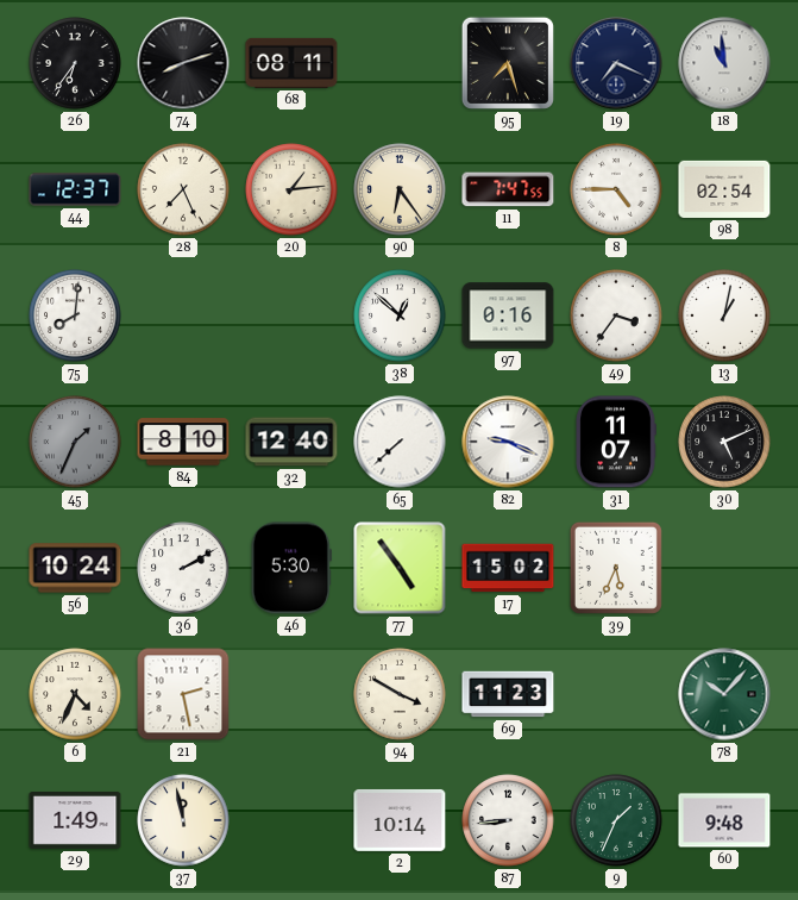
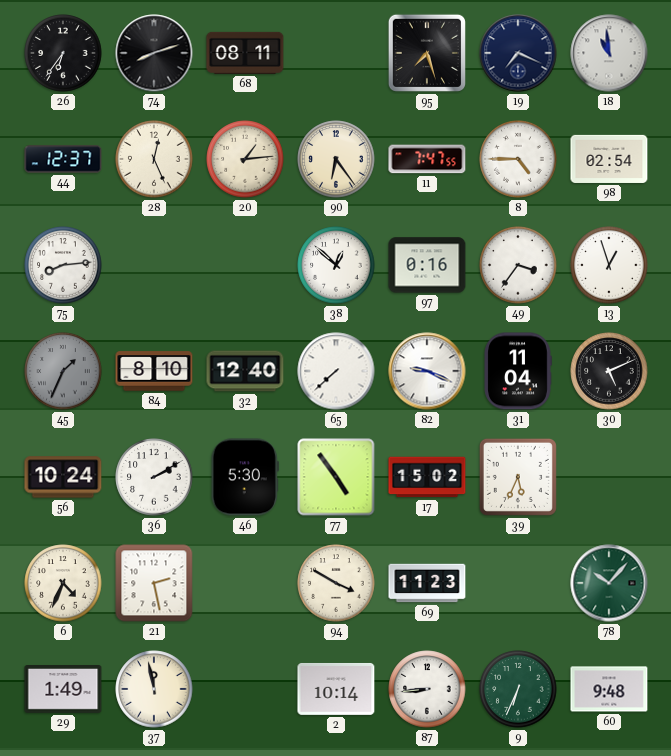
28: 7:26 -> 12:26 (154, 159)
75: 8:01 -> 8:14 (63, 265)
13: 1:02 -> 12:57 (609, 265)
31: 11:07 -> 11:04 (518, 371)
9: 1:34 -> 6:34 (518, 689)
